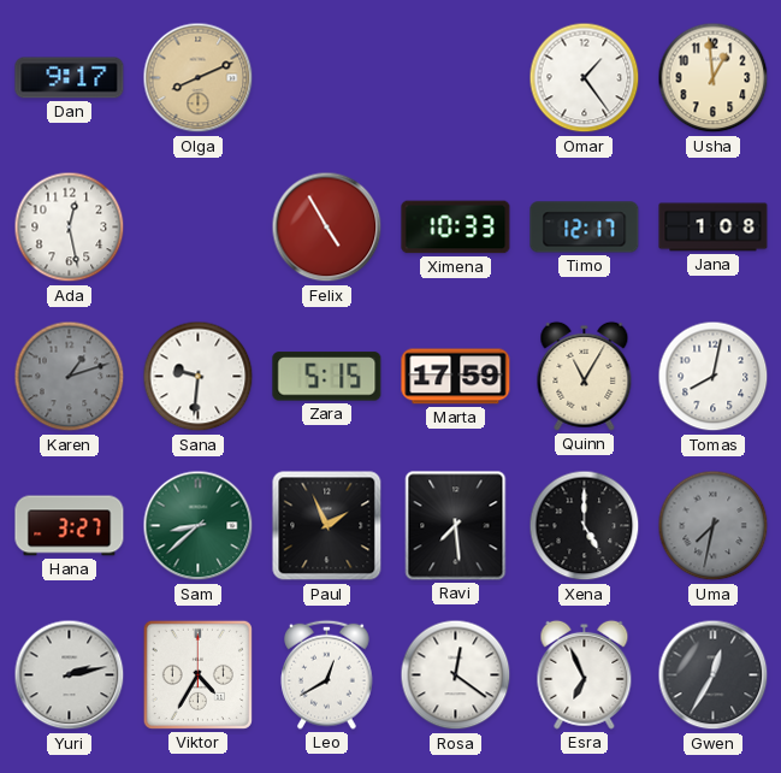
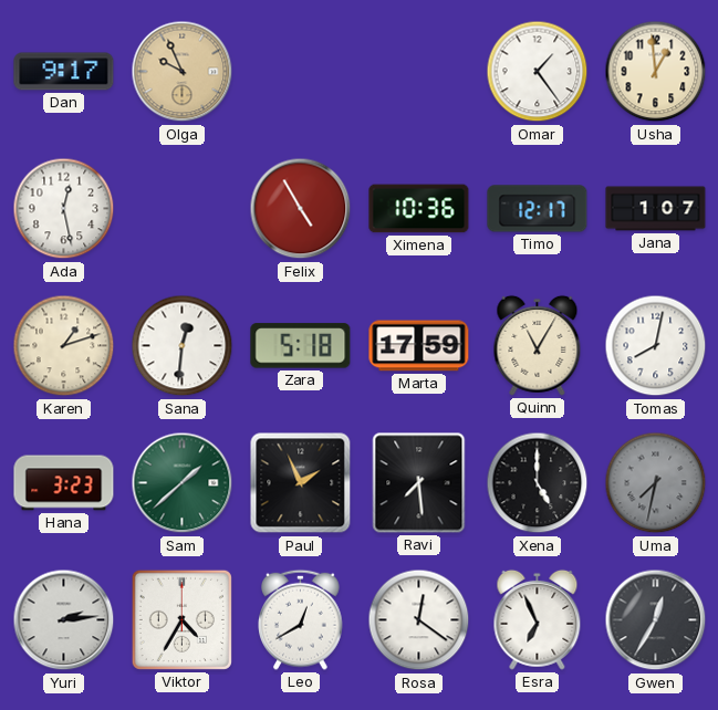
Olga: 8:11 -> 9:56 (183, 72)
Ximena: 10:33 -> 10:36 (419, 209)
Jana: 1:08 -> 1:07 (656, 209)
Karen dial: grey -> cream (64, 346)
Sana: 9:31 -> 12:31 (183, 346)
Zara: 5:15 -> 5:18 (301, 346)
Hana: 3:27 -> 3:23 (64, 483)
Sam: 8:38 -> 1:38 (183, 483)
Yuri: 2:13 -> 2:14 (64, 620)
